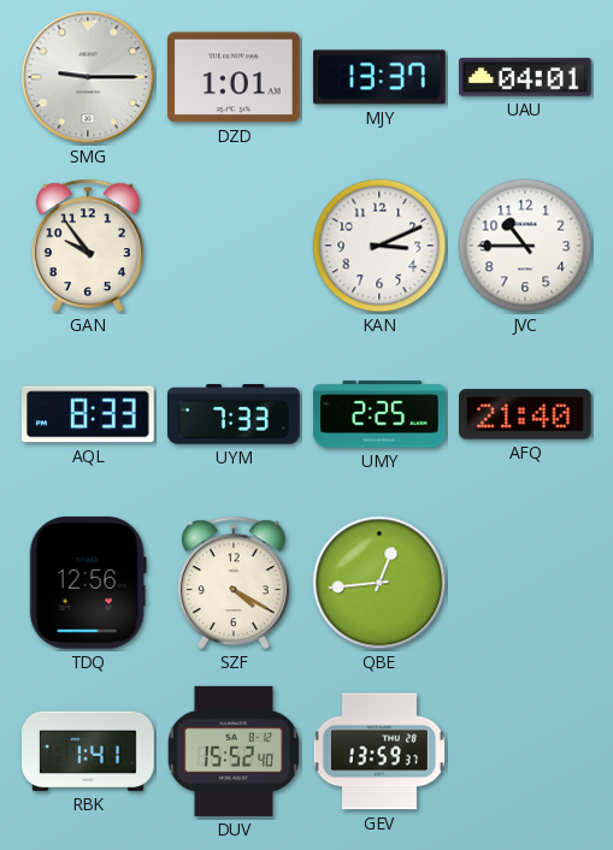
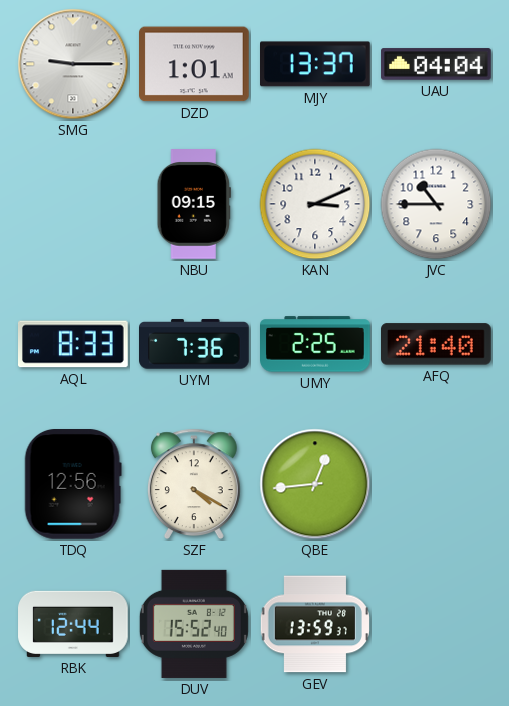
UAU: 04:01 -> 04:04 (436, 64)
GAN: 9:54 -> none (88, 246)
NBU: none -> 09:15 (194, 204)
UYM: 7:33 -> 7:36 (195, 344)
RBK: 1:41 -> 12:44 (73, 624)
